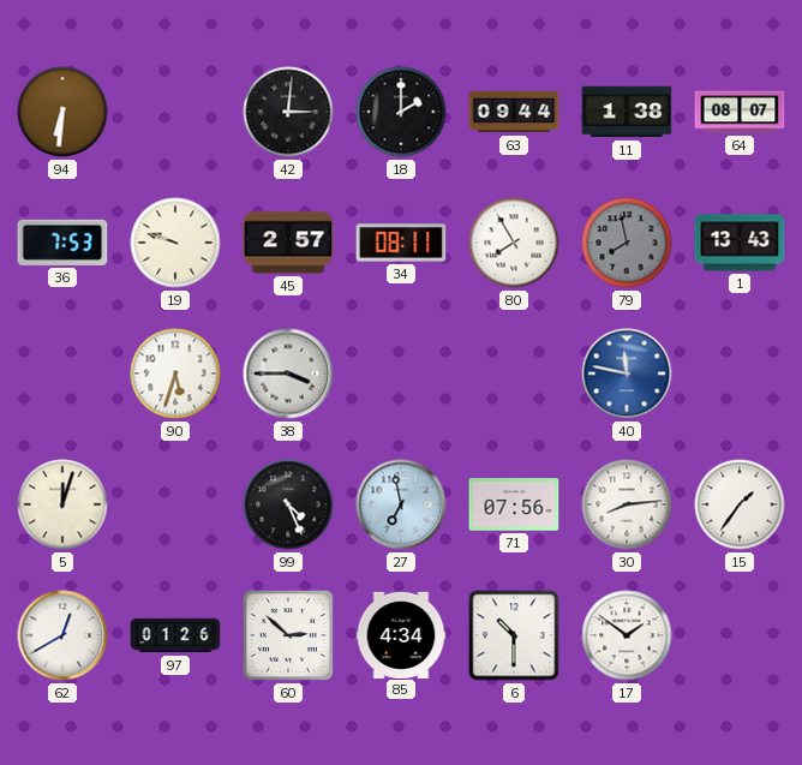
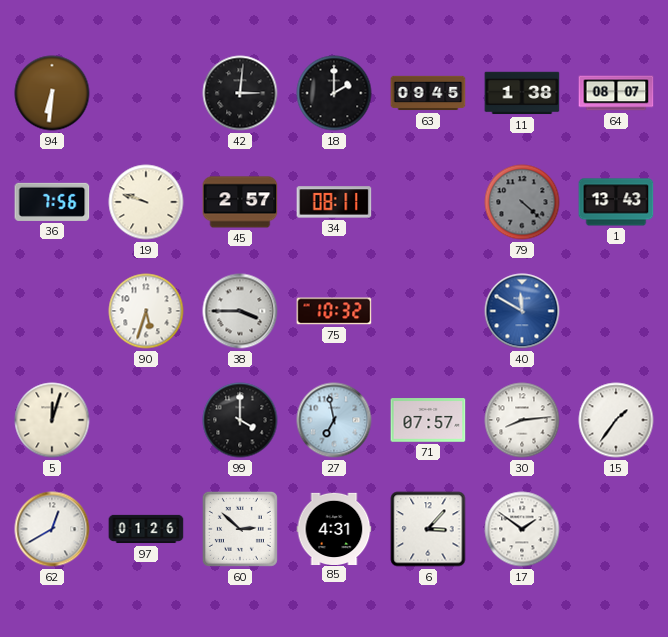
63: 09:44 -> 09:45 (428, 93)
36: 7:53 -> 7:56 (52, 202)
80: 7:55 -> none (514, 243)
79: 7:58 -> 4:22 (522, 202)
75: none -> 10:32 (334, 311)
40: 11:47 -> 11:50 (522, 311)
99: 4:26 -> 4:00 (240, 420)
71: 07:56 -> 07:57 (428, 420)
85: 4:34 -> 4:31 (334, 528)
6: 10:30 -> 3:07 (428, 529)
